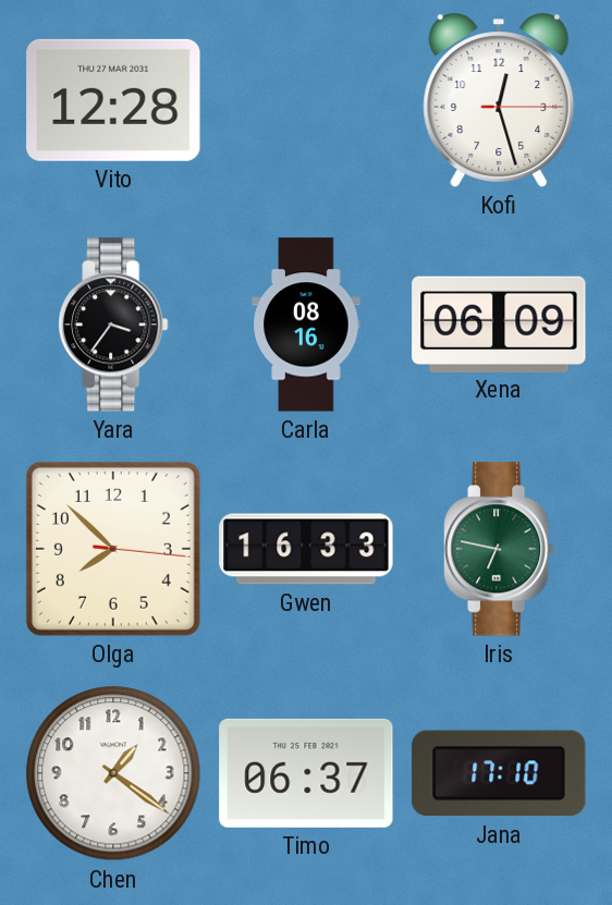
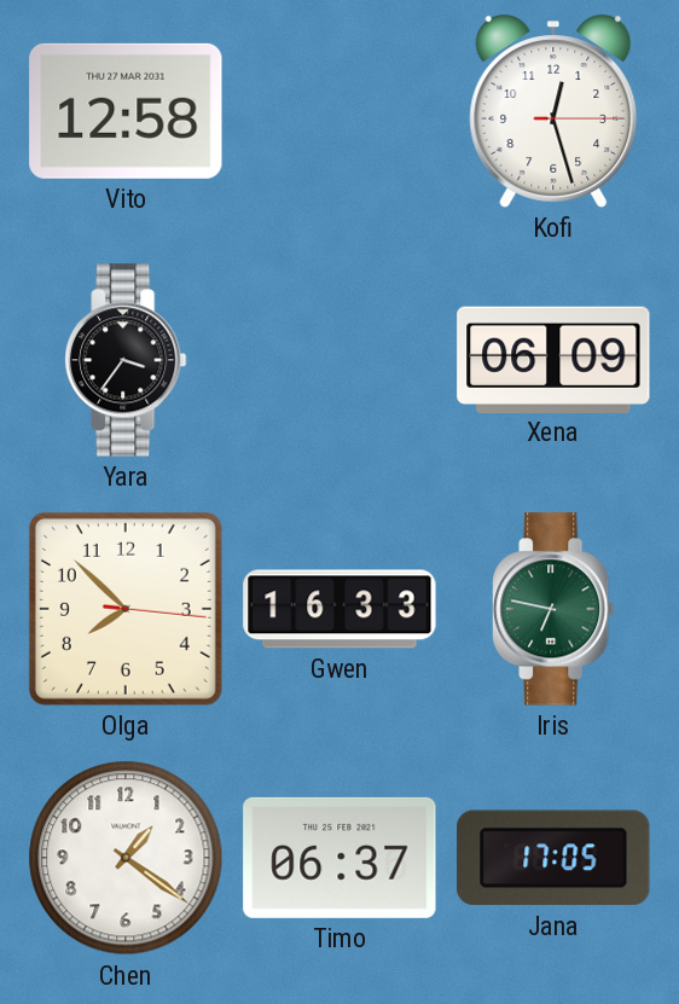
Vito: 12:28 -> 12:58 (126, 111)
Carla: 08:16 -> none (306, 325)
Jana: 17:10 -> 17:05 (553, 858)
